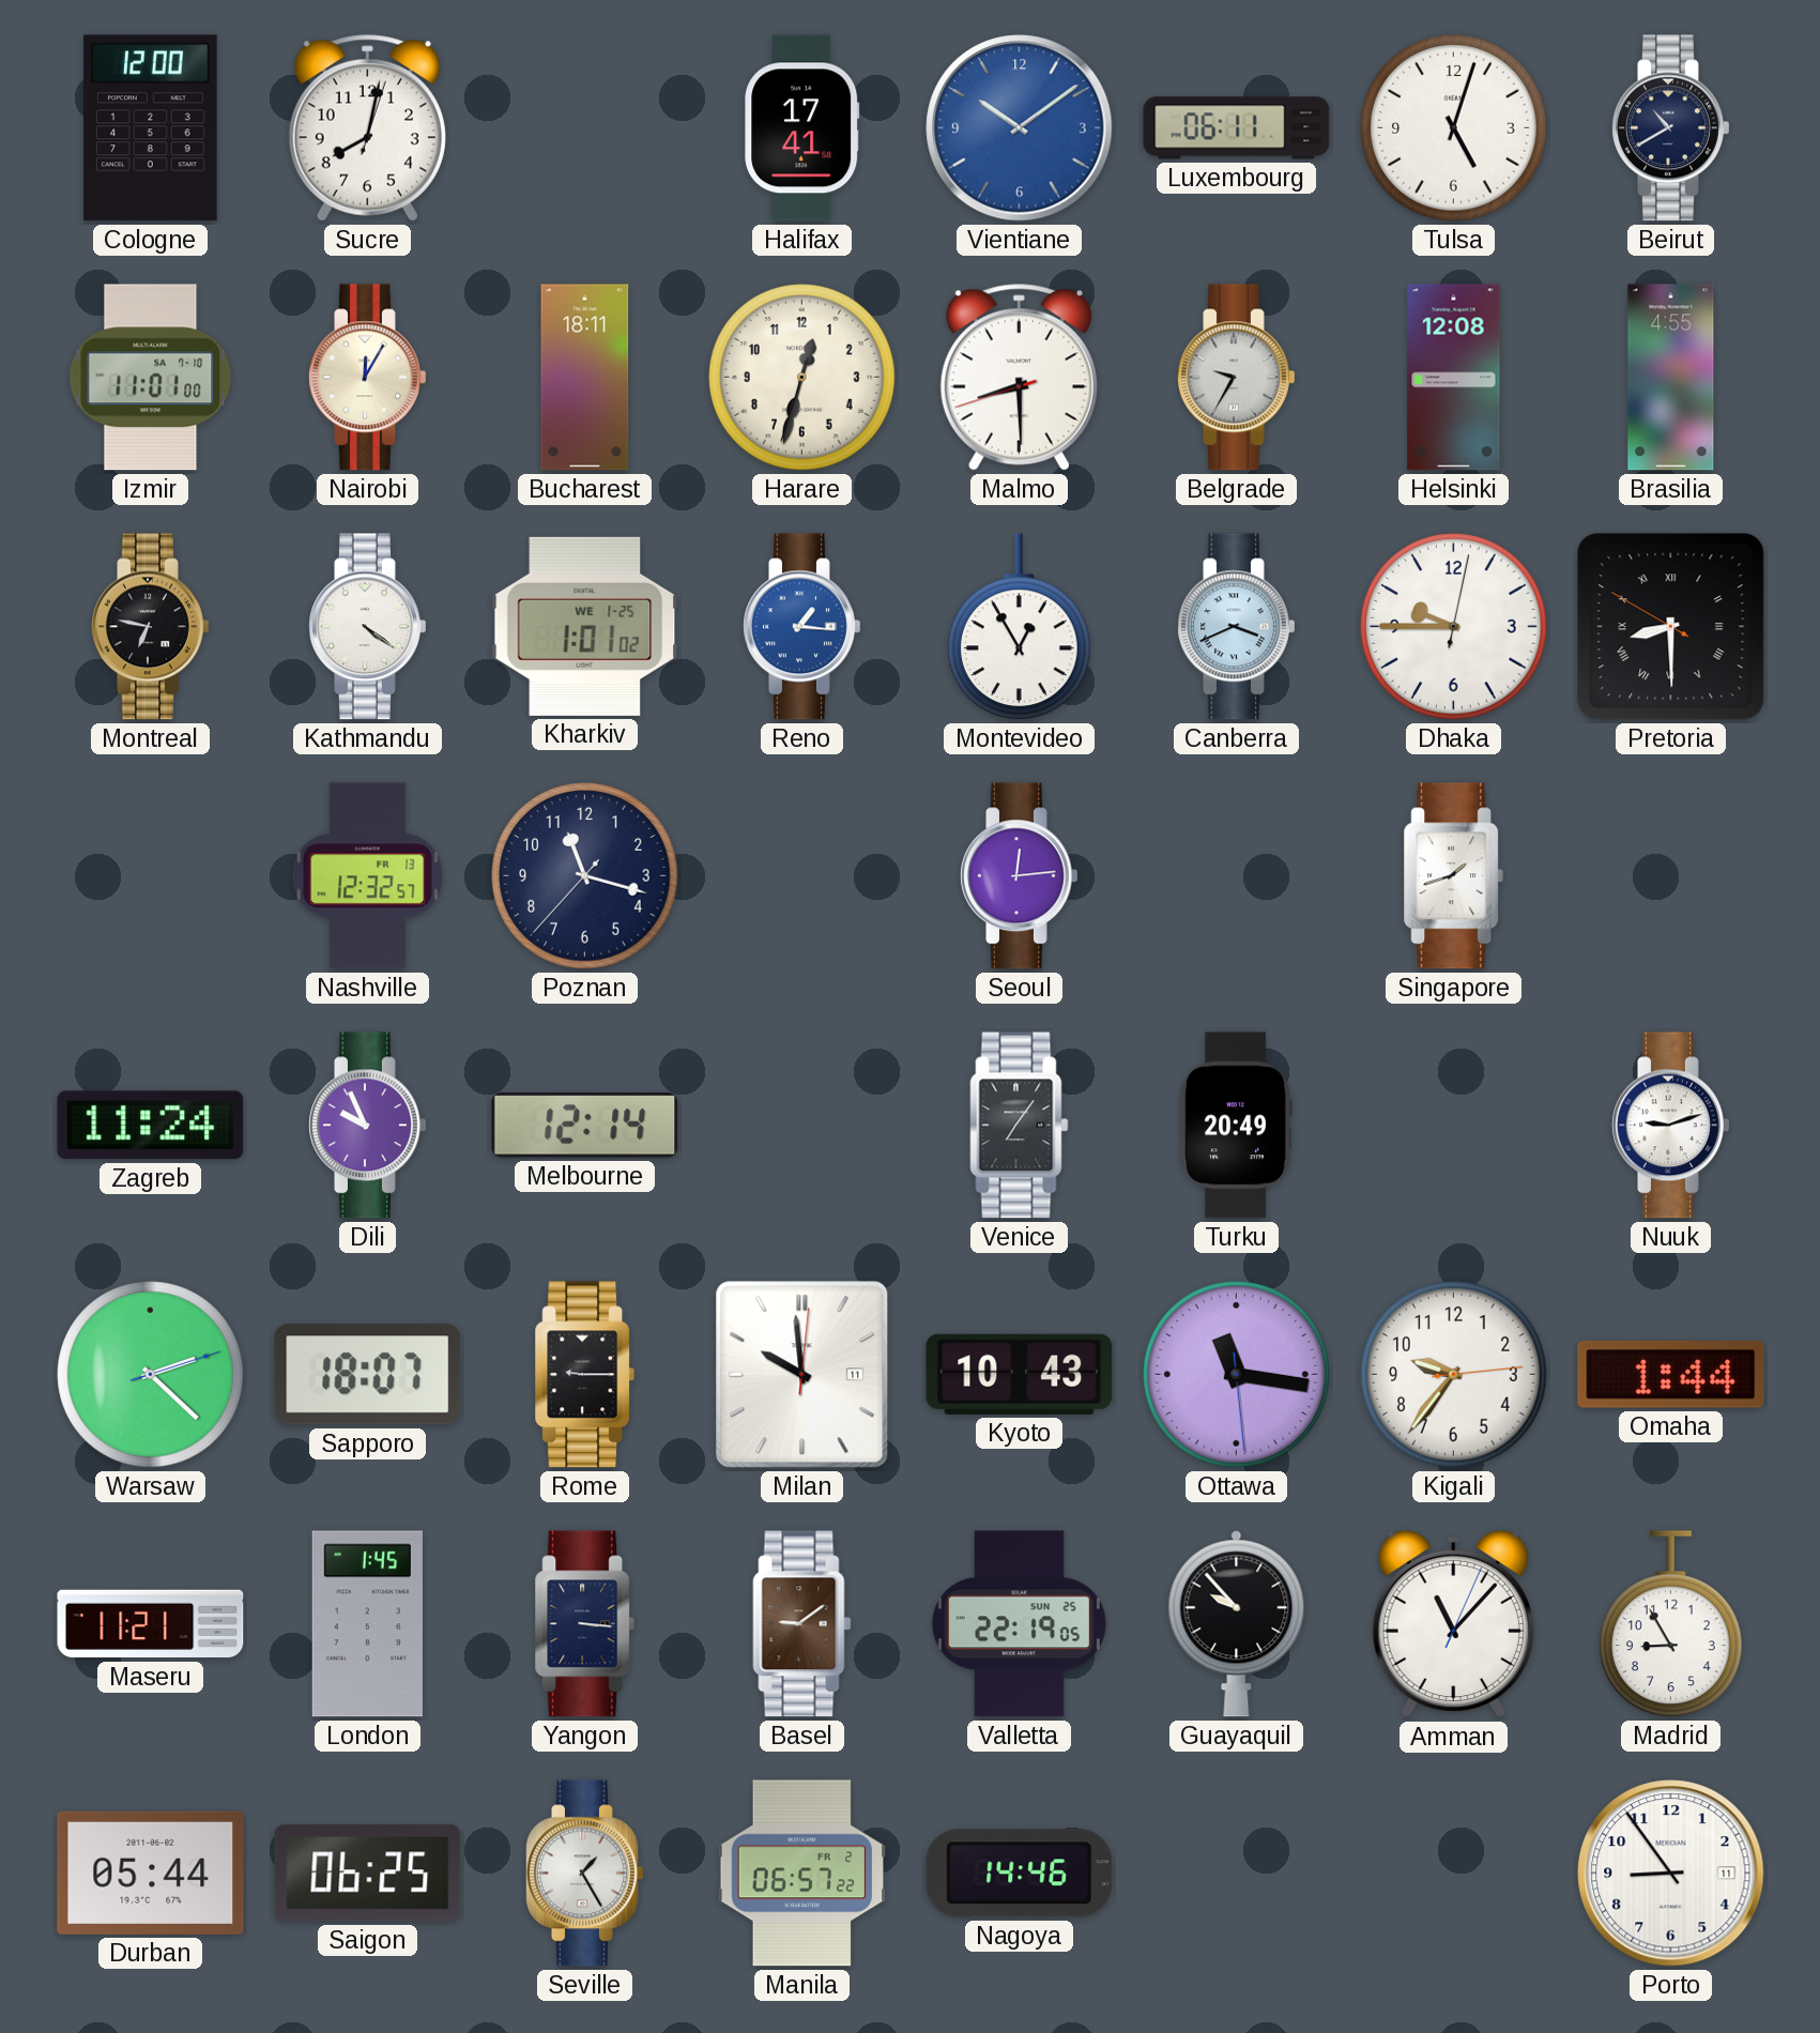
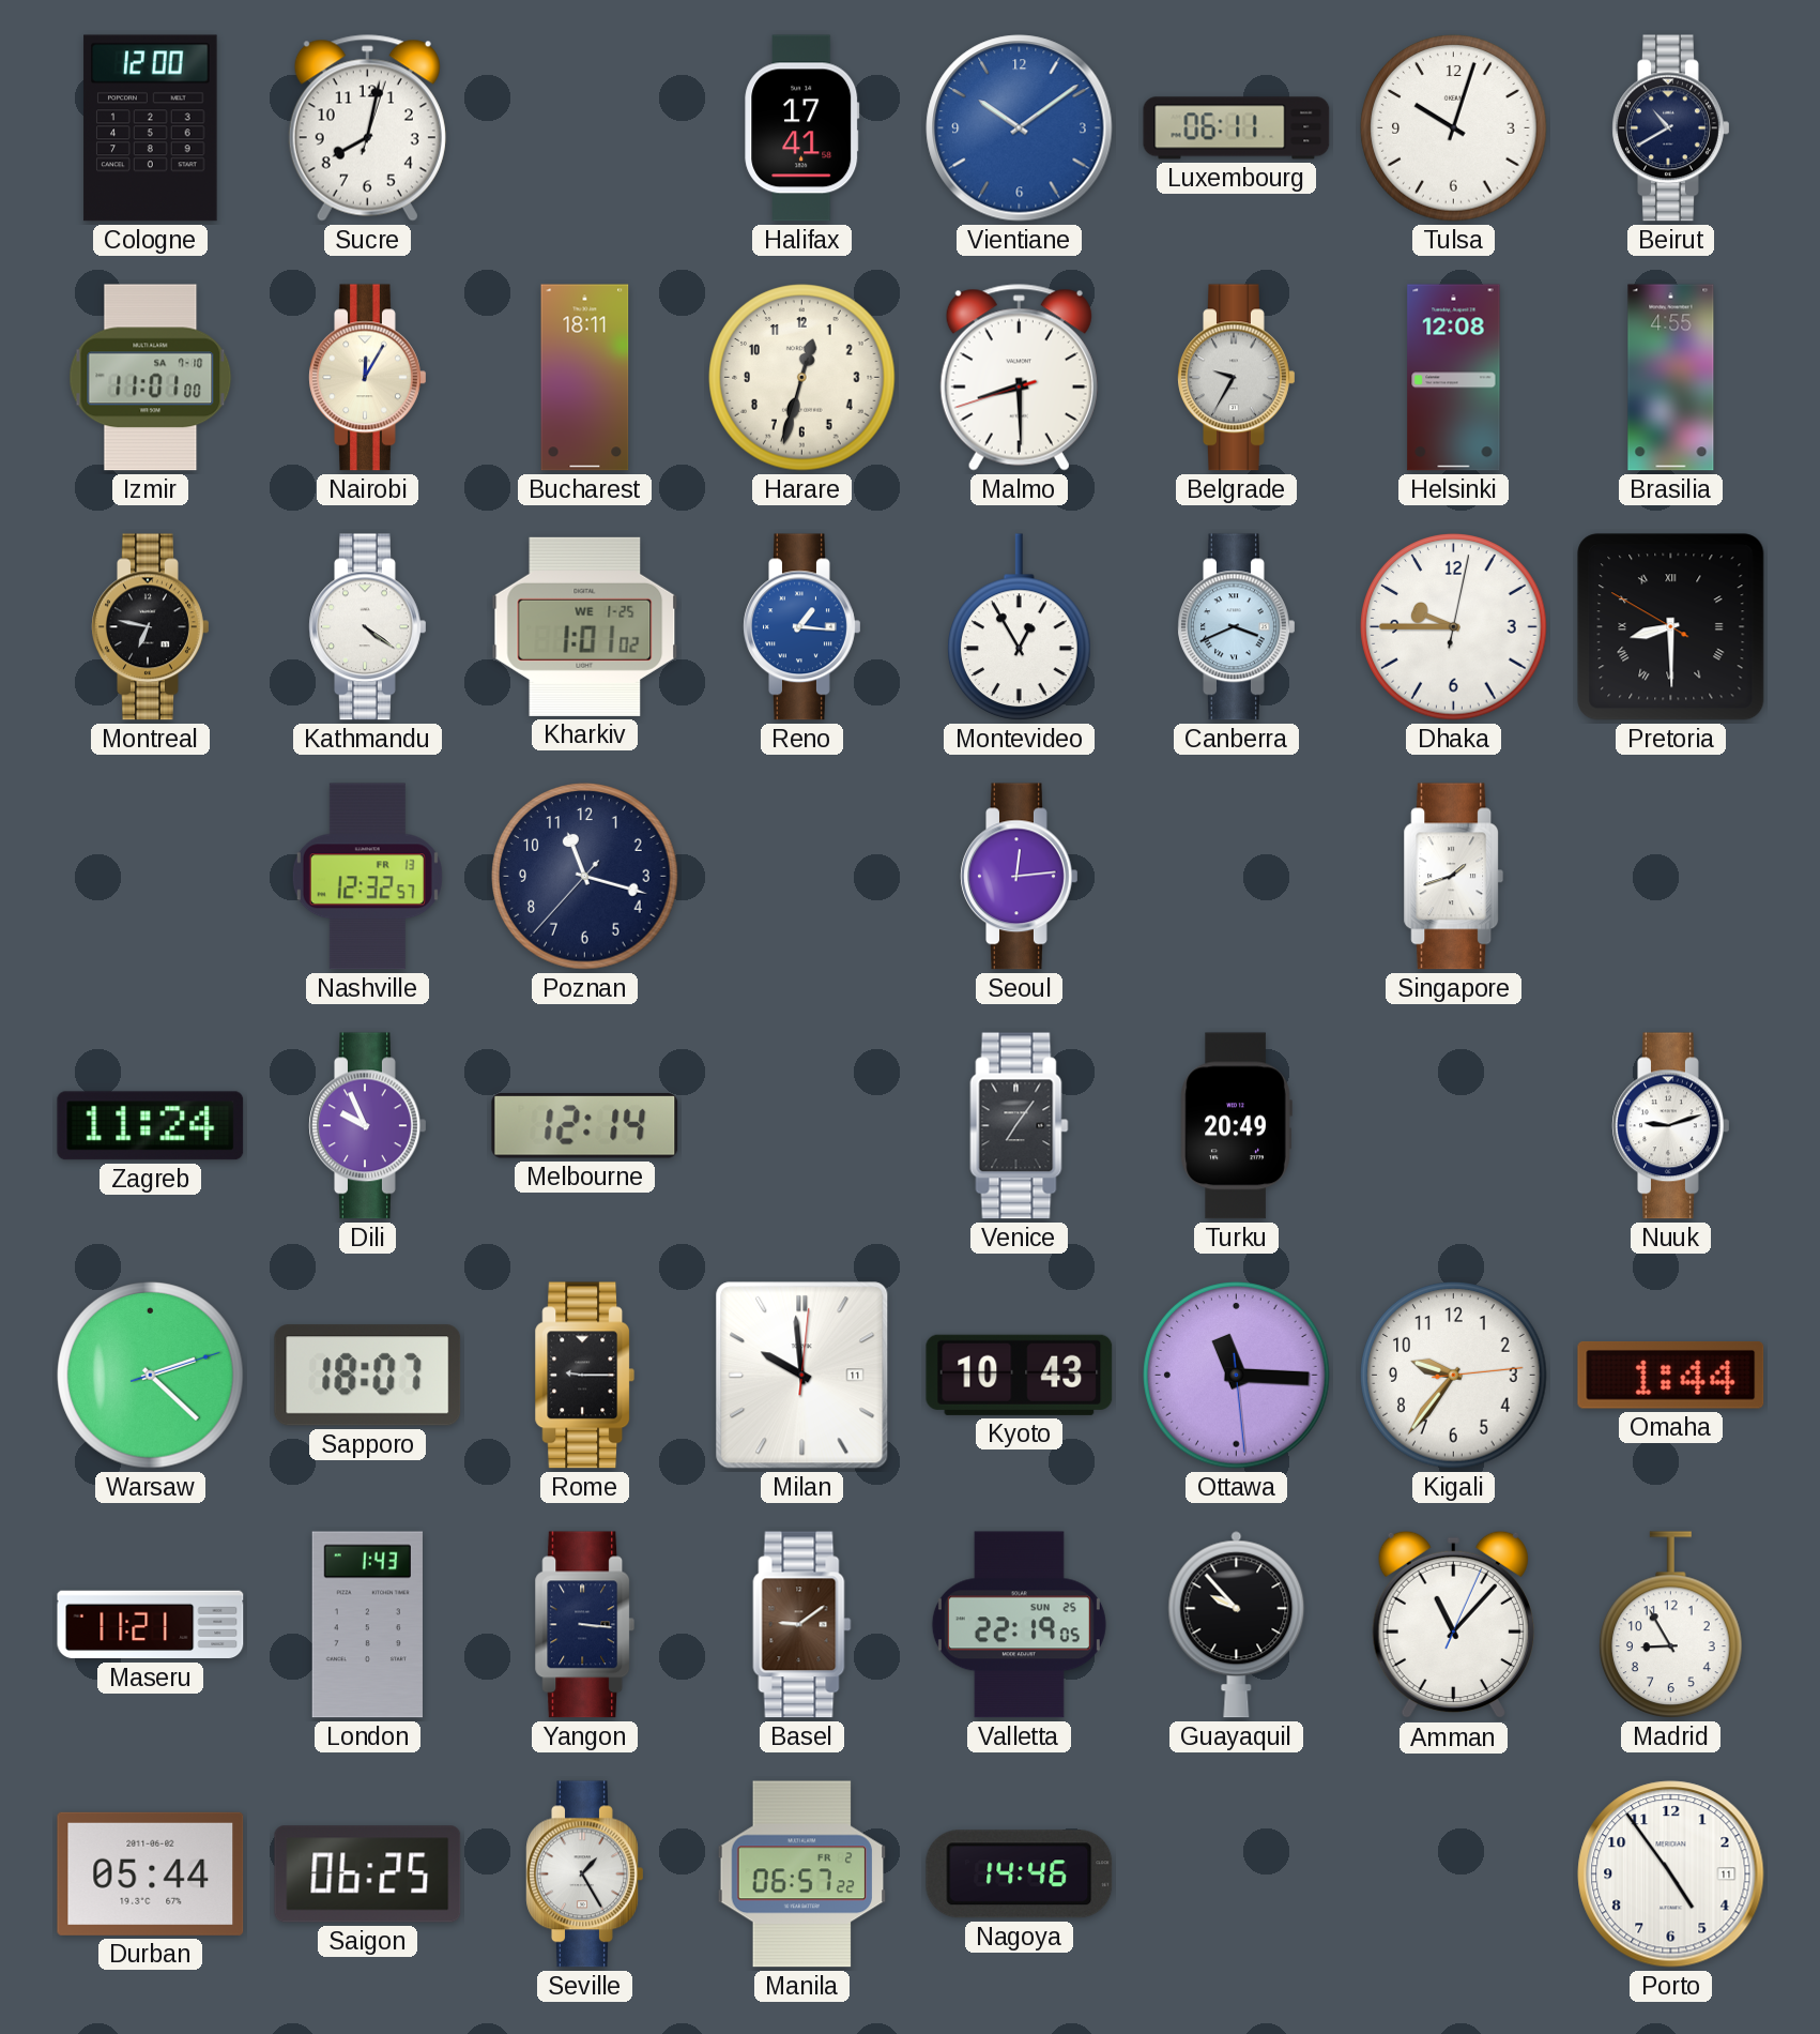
Tulsa: 5:03 -> 10:03 (1454, 128)
Ottawa: 11:16 -> 11:15 (1237, 1376)
London: 1:45 -> 1:43 (367, 1625)
Porto: 8:54 -> 4:54 (1671, 1874)
